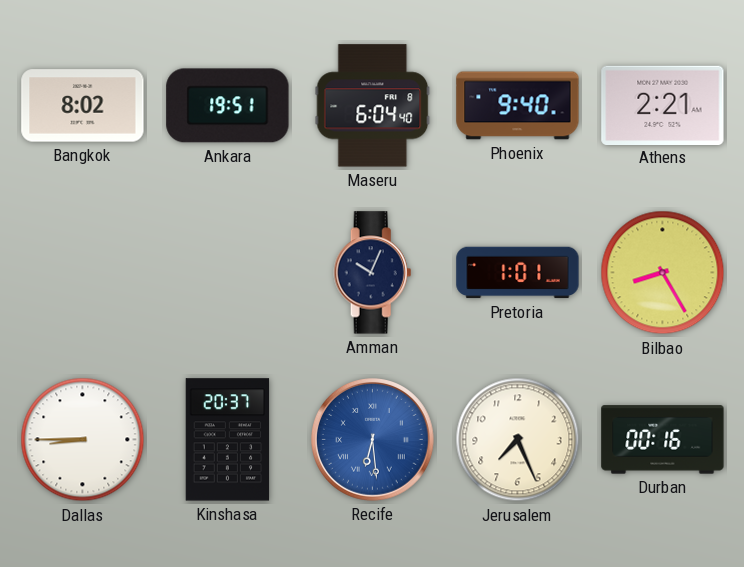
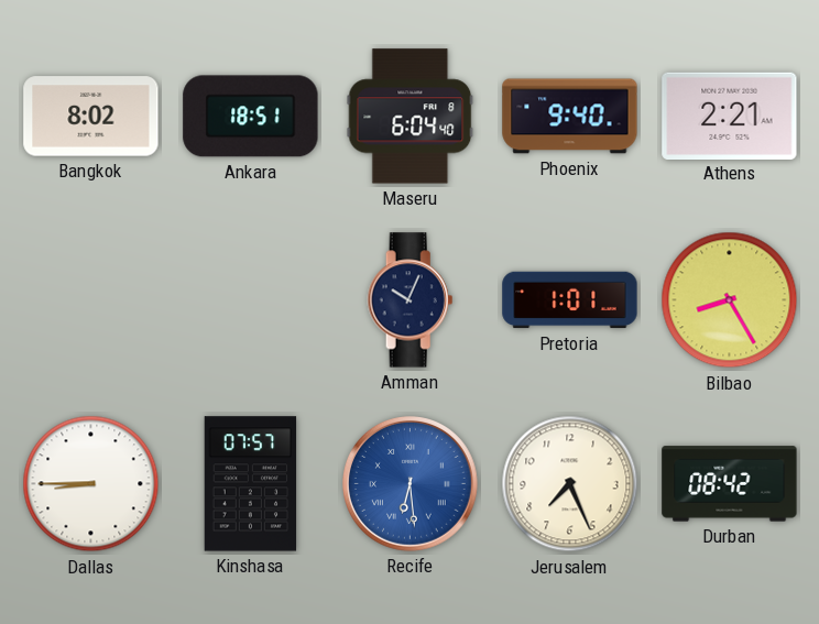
Ankara: 19:51 -> 18:51 (251, 117)
Kinshasa: 20:37 -> 07:57 (251, 484)
Durban: 00:16 -> 08:42 (730, 484)
